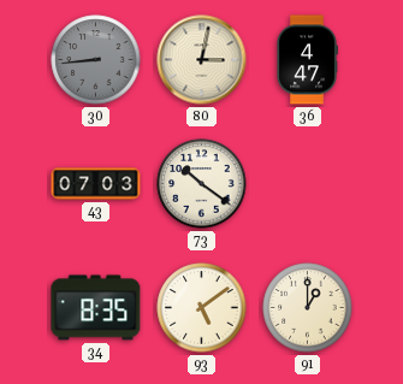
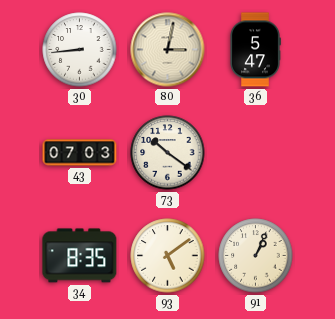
30 dial: grey -> white (80, 50)
36: 4:47 -> 5:47 (255, 50)
91: 1:00 -> 1:04 (256, 256)
